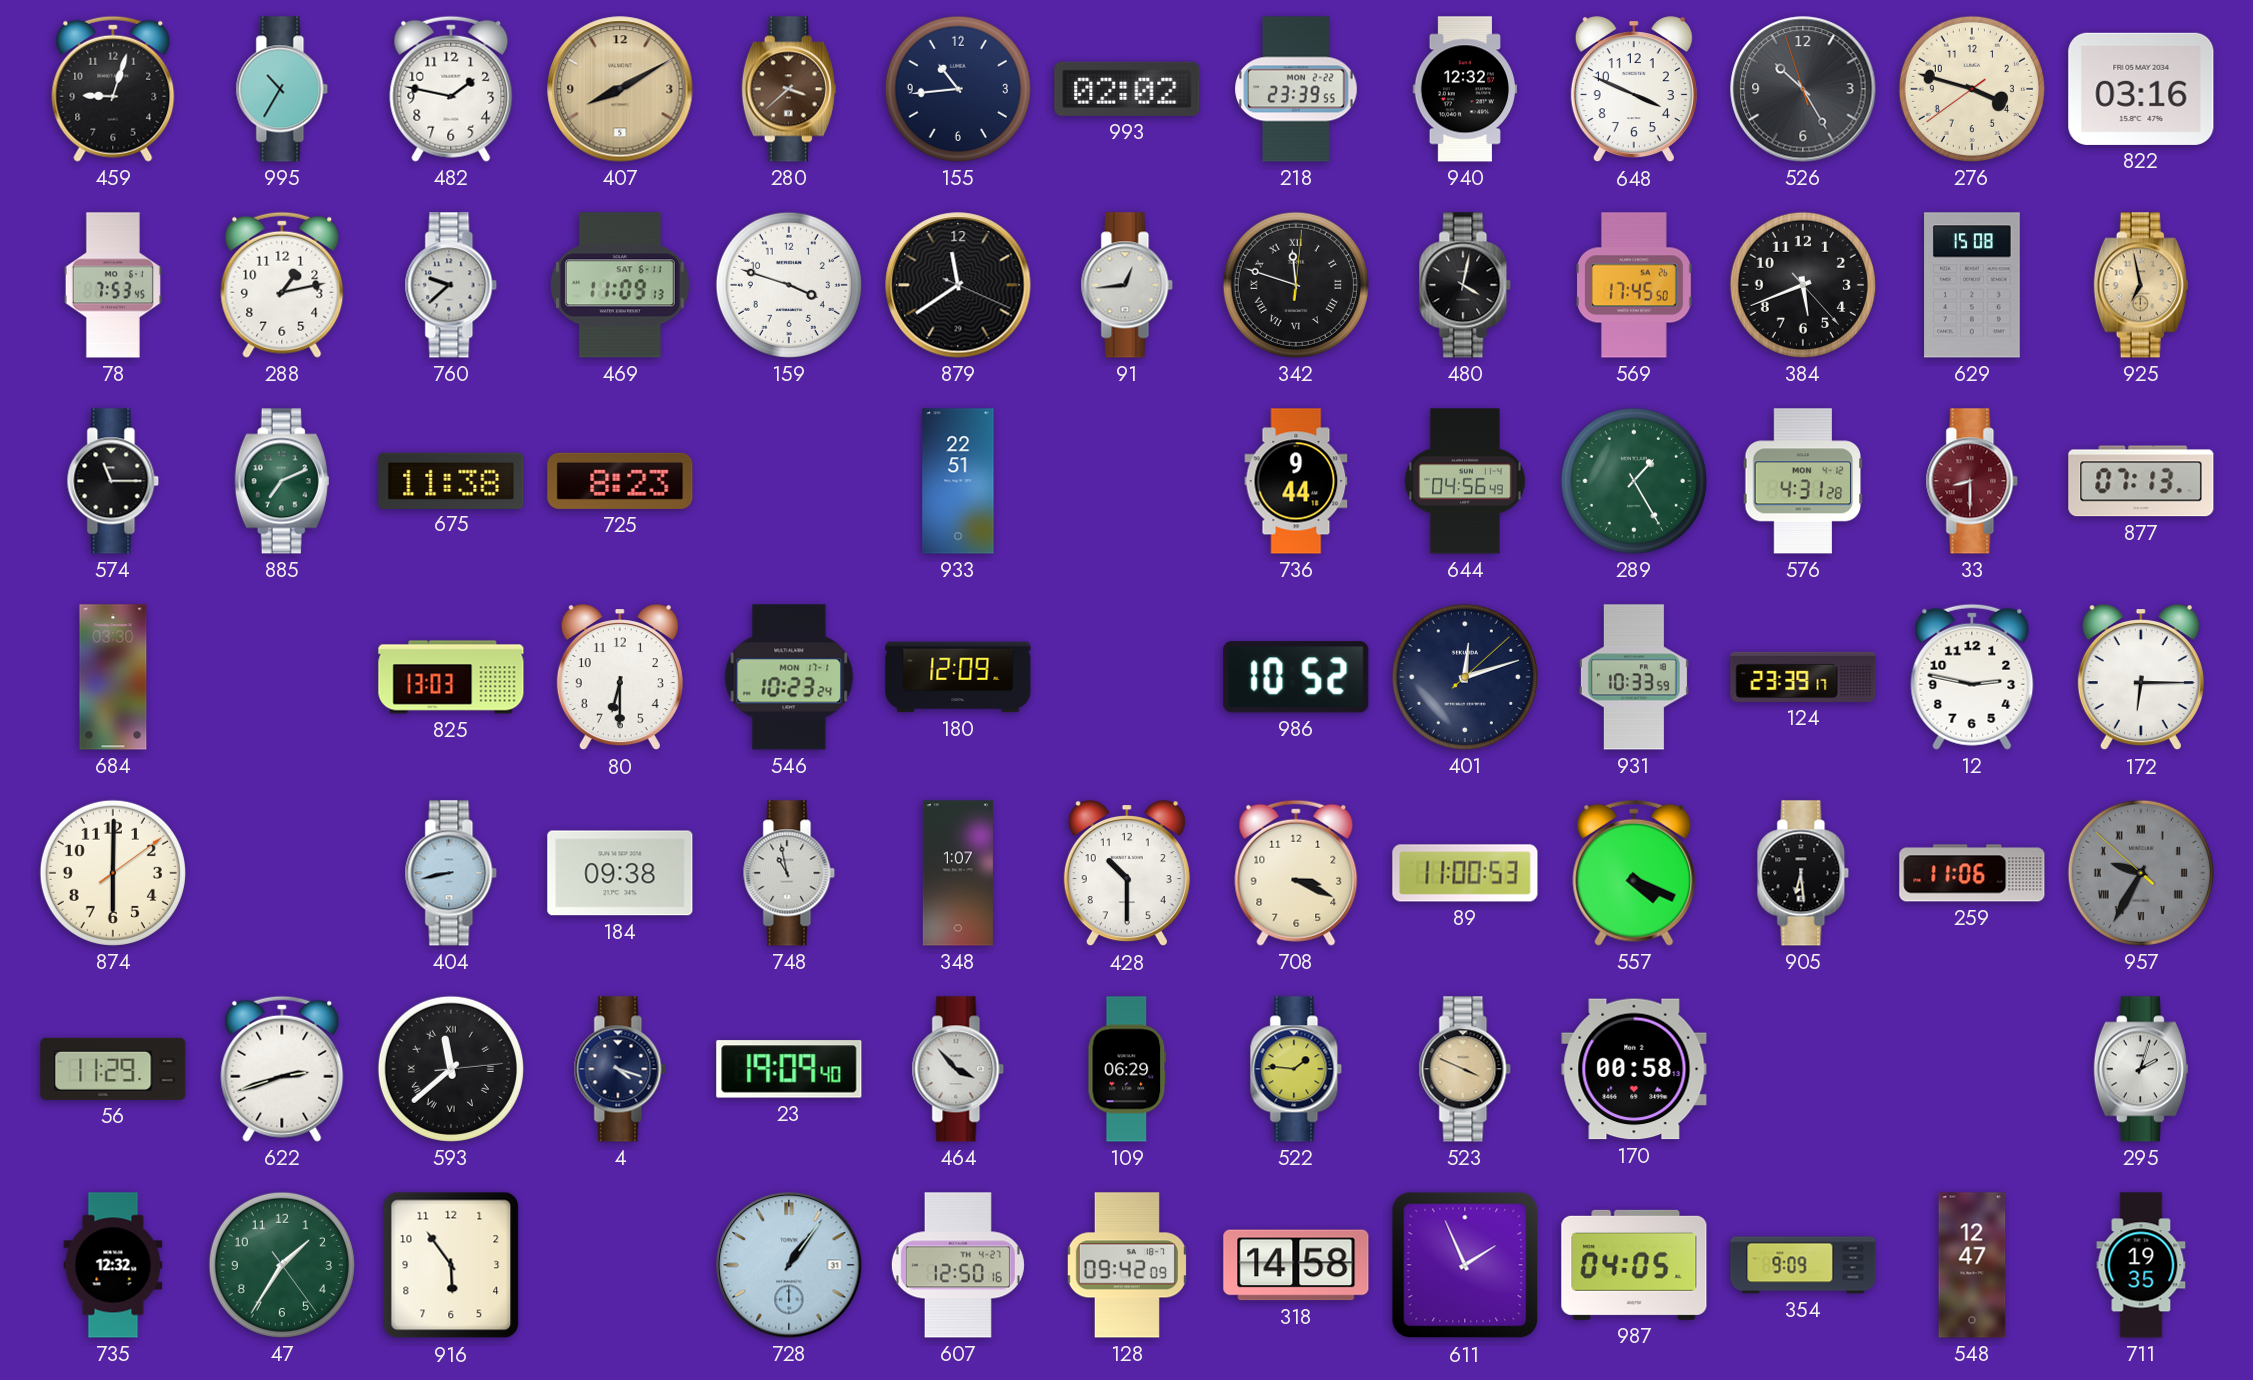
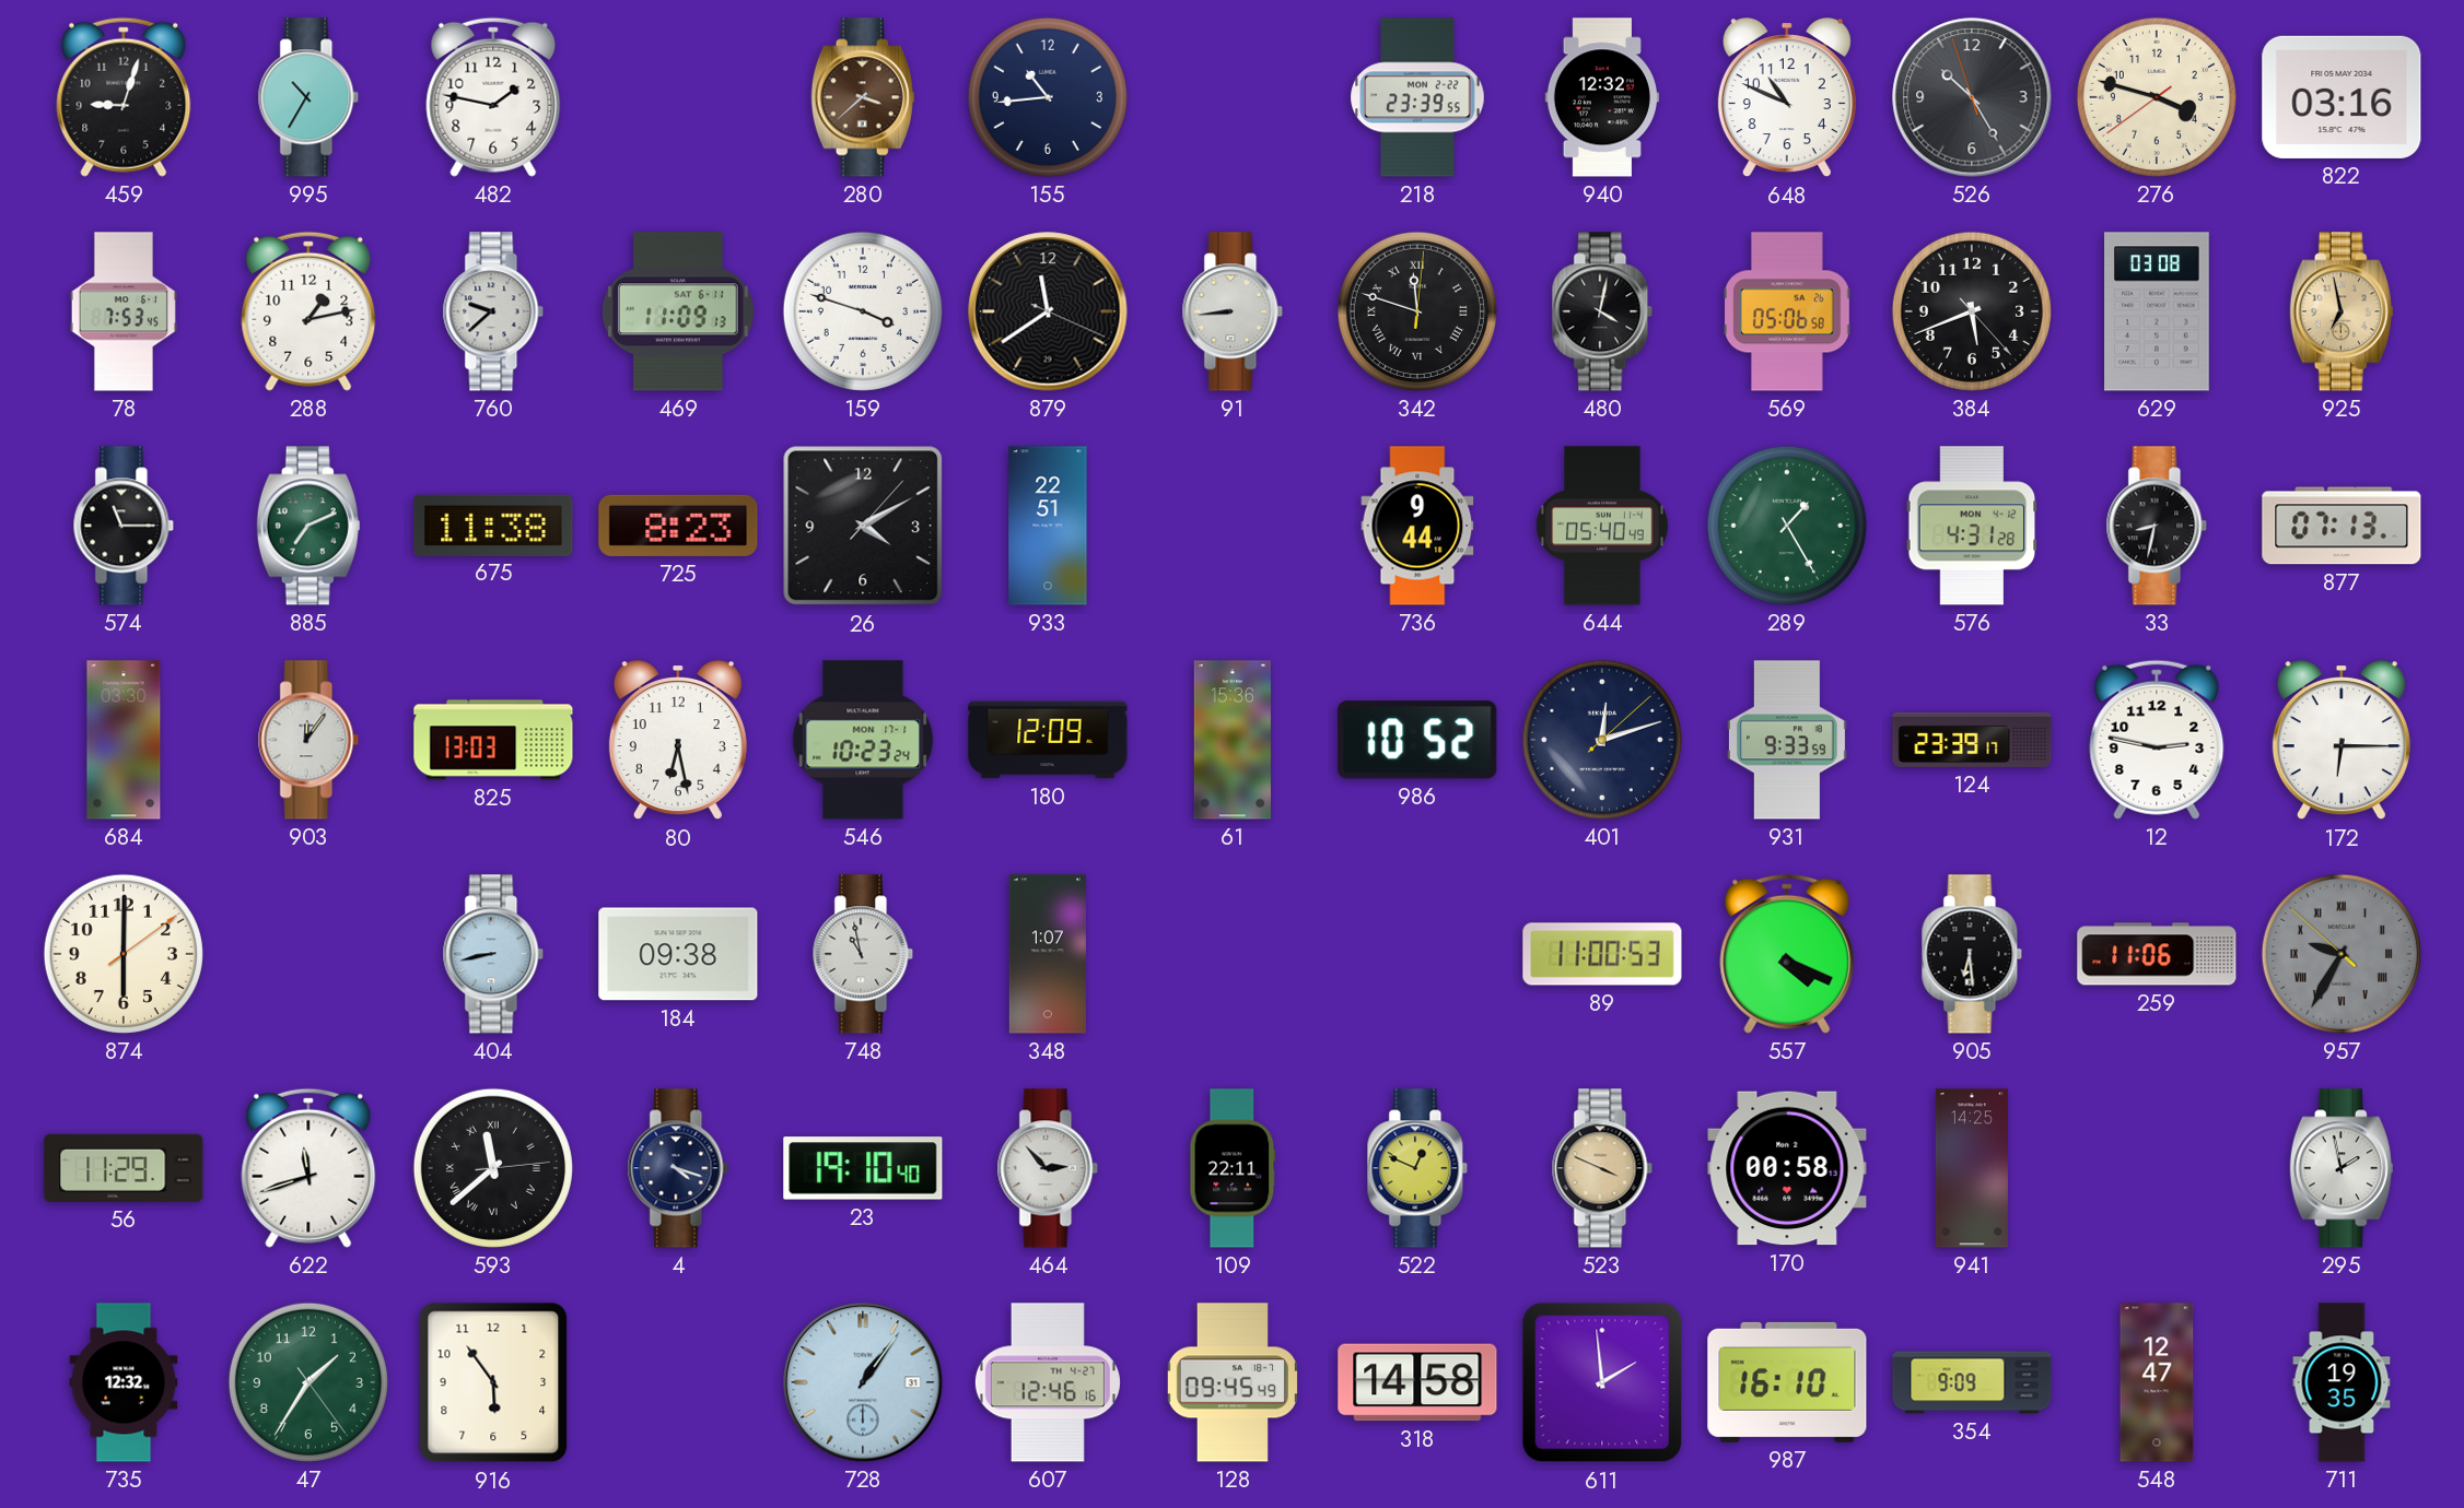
407: 8:10 -> none (620, 89)
993: 02:02 -> none (1127, 89)
648: 3:49 -> 10:49 (1787, 98)
91: 12:44 -> 8:44 (1233, 311)
569: 17:45 -> 05:06 (1787, 311)
629: 15:08 -> 03:08 (2157, 311)
26: none -> 4:10 (863, 526)
644: 04:56 -> 05:40 (1602, 526)
33: 8:30 -> 8:32 (2157, 526)
33 dial: burgundy -> black (2157, 526)
903: none -> 12:06 (308, 740)
80: 6:30 -> 6:28 (678, 741)
61: none -> 15:36 (1233, 740)
931: 10:33 -> 9:33 (1787, 740)
428: 10:30 -> none (1127, 874)
708: 3:19 -> none (1296, 873)
622: 2:42 -> 11:42 (308, 1168)
23: 19:09 -> 19:10 (863, 1168)
464: 3:53 -> 2:53 (1048, 1168)
109: 06:29 -> 22:11 (1233, 1168)
522: 1:46 -> 12:49 (1417, 1168)
941: none -> 14:25 (1972, 1168)
295: 2:03 -> 1:58 (2342, 1168)
607: 12:50 -> 12:46 (1048, 1382)
128: 09:42 -> 09:45 (1233, 1382)
611: 1:56 -> 1:59 (1602, 1382)
987: 04:05 -> 16:10 (1787, 1382)
